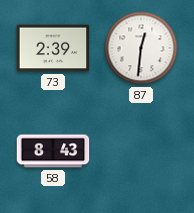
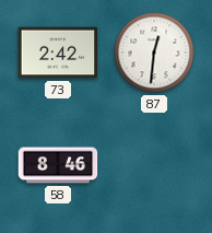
73: 2:39 -> 2:42 (58, 53)
58: 8:43 -> 8:46 (58, 165)
